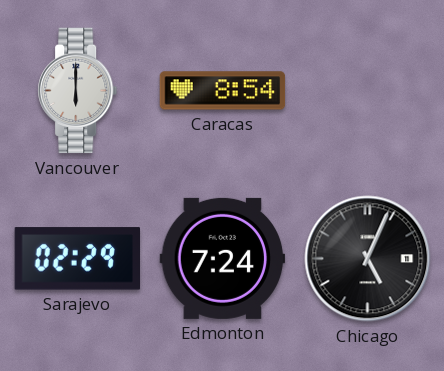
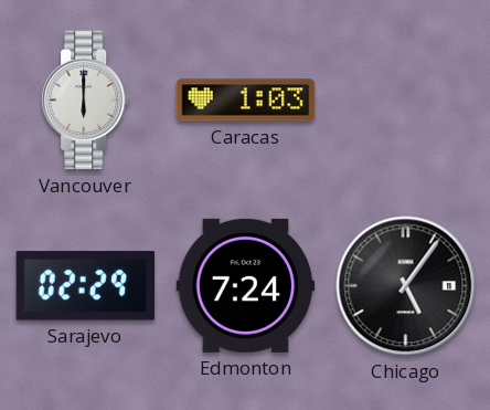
Caracas: 8:54 -> 1:03 (246, 101)
Chicago: 5:04 -> 5:06 (406, 286)
